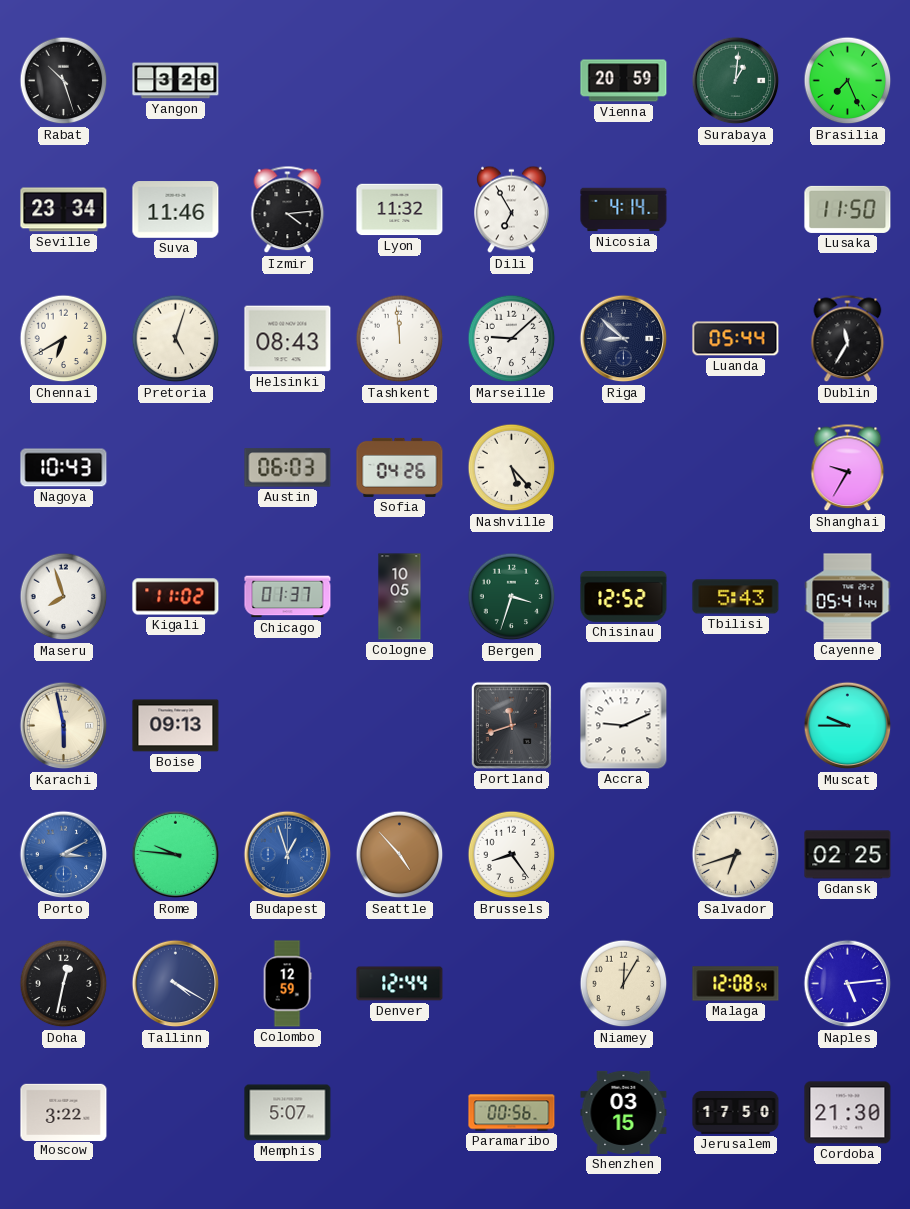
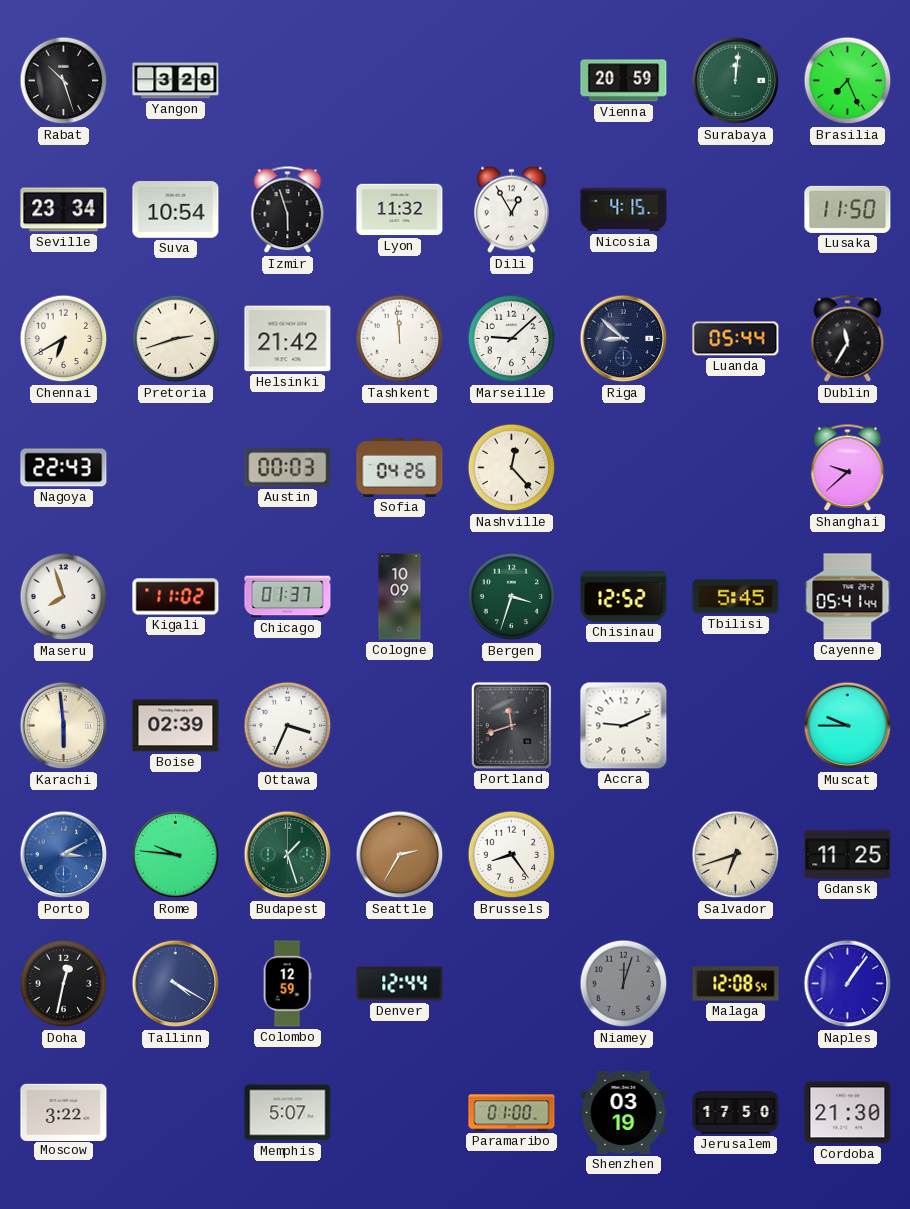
Surabaya: 1:01 -> 12:01 (736, 81)
Suva: 11:46 -> 10:54 (176, 210)
Izmir: 4:14 -> 5:57 (288, 210)
Dili: 6:55 -> 12:55 (512, 210)
Nicosia: 4:14 -> 4:15 (624, 210)
Pretoria: 5:03 -> 2:42 (176, 339)
Helsinki: 08:43 -> 21:42 (288, 339)
Nagoya: 10:43 -> 22:43 (64, 468)
Austin: 06:03 -> 00:03 (288, 468)
Nashville: 5:23 -> 12:23 (512, 468)
Shanghai: 9:35 -> 9:38 (848, 468)
Cologne: 10:05 -> 10:09 (400, 597)
Tbilisi: 5:43 -> 5:45 (736, 597)
Karachi: 5:58 -> 5:59 (64, 726)
Boise: 09:13 -> 02:39 (176, 726)
Ottawa: none -> 3:34 (288, 726)
Budapest: 12:57 -> 1:27 (288, 855)
Budapest dial: blue -> green (288, 855)
Seattle: 4:53 -> 2:35 (400, 855)
Gdansk: 02:25 -> 11:25 (848, 855)
Niamey: 12:05 -> 12:03 (624, 984)
Niamey dial: cream -> grey (624, 984)
Naples: 5:14 -> 1:06 (848, 984)
Paramaribo: 00:56 -> 01:00 (512, 1113)
Shenzhen: 03:15 -> 03:19 (624, 1112)
